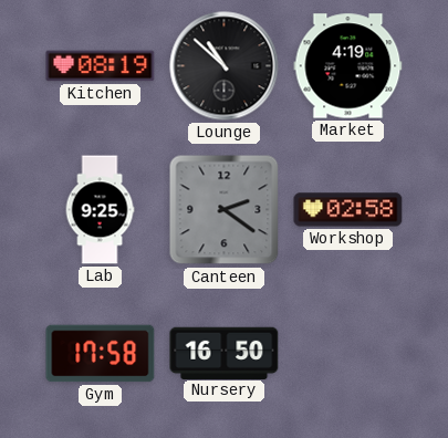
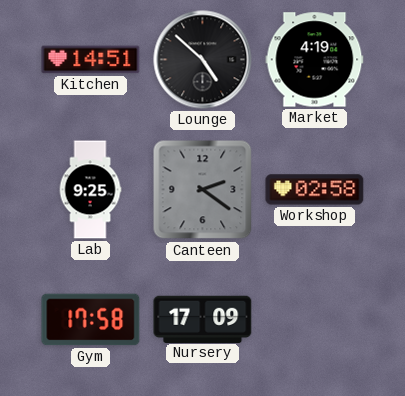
Kitchen: 08:19 -> 14:51 (91, 60)
Lounge: 10:52 -> 4:52 (203, 60)
Nursery: 16:50 -> 17:09 (203, 319)
